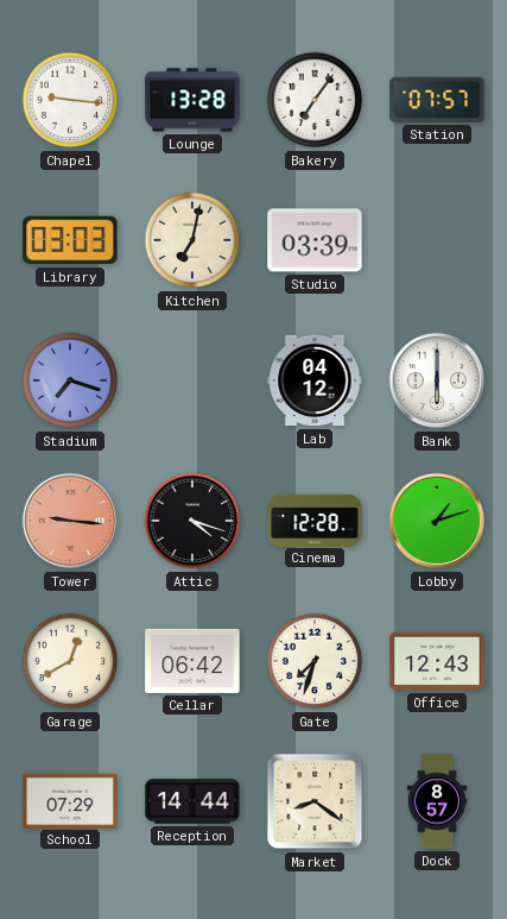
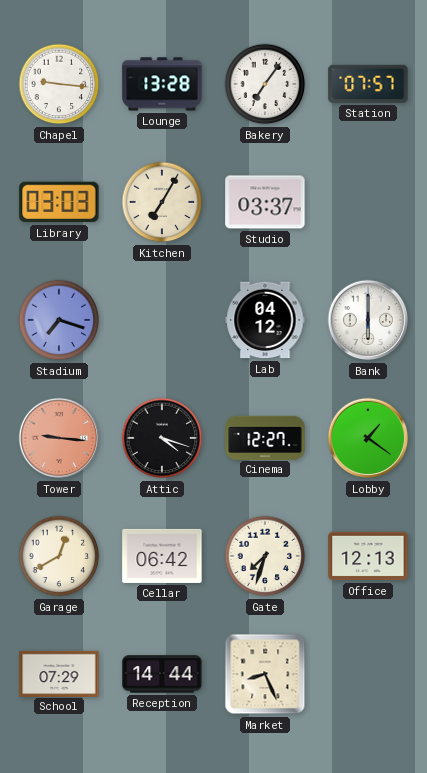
Kitchen: 7:02 -> 7:05 (162, 202)
Studio: 03:39 -> 03:37 (265, 202)
Cinema: 12:28 -> 12:27 (265, 437)
Lobby: 1:12 -> 1:21 (368, 438)
Office: 12:43 -> 12:13 (368, 556)
Market: 8:21 -> 8:26 (265, 674)
Dock: 8:57 -> none (437, 801)
